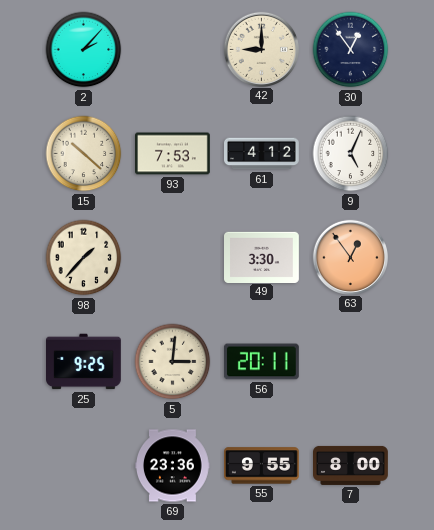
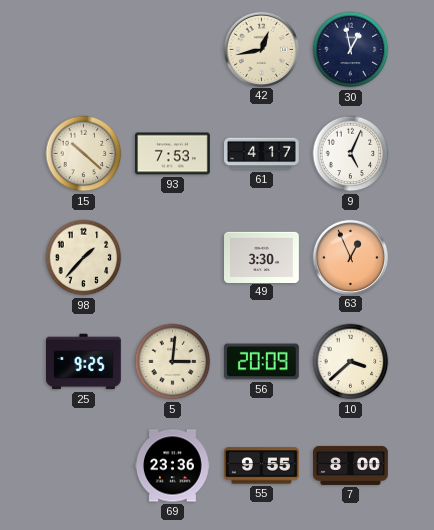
2: 2:07 -> none (84, 50)
42: 9:00 -> 12:43 (261, 49)
30: 12:54 -> 12:58 (351, 50)
61: 4:12 -> 4:17 (262, 154)
63: 12:54 -> 12:56 (350, 257)
56: 20:11 -> 20:09 (262, 362)
10: none -> 3:38 (351, 362)
